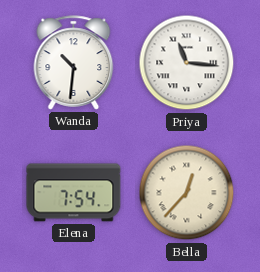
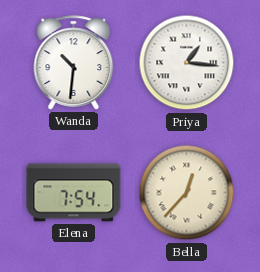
Priya: 11:16 -> 1:16 (187, 63)
